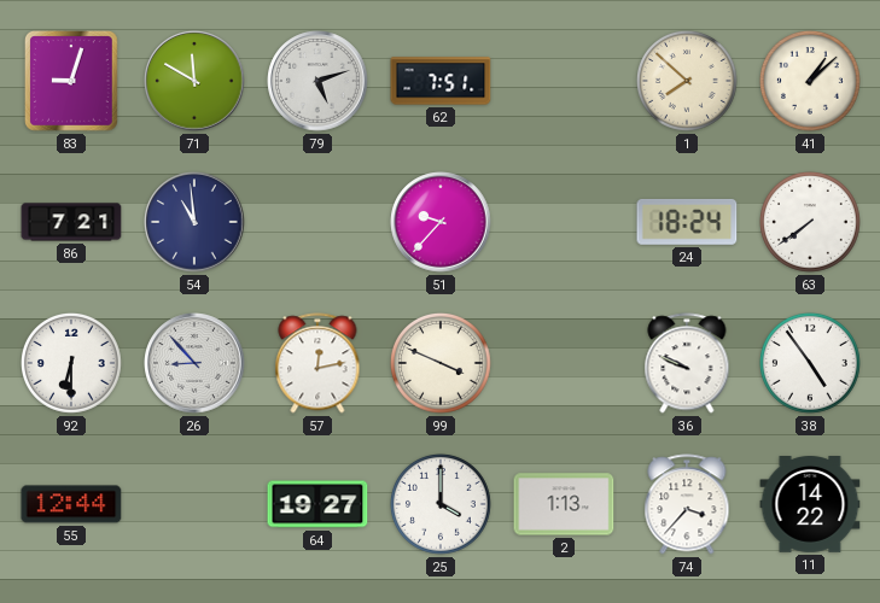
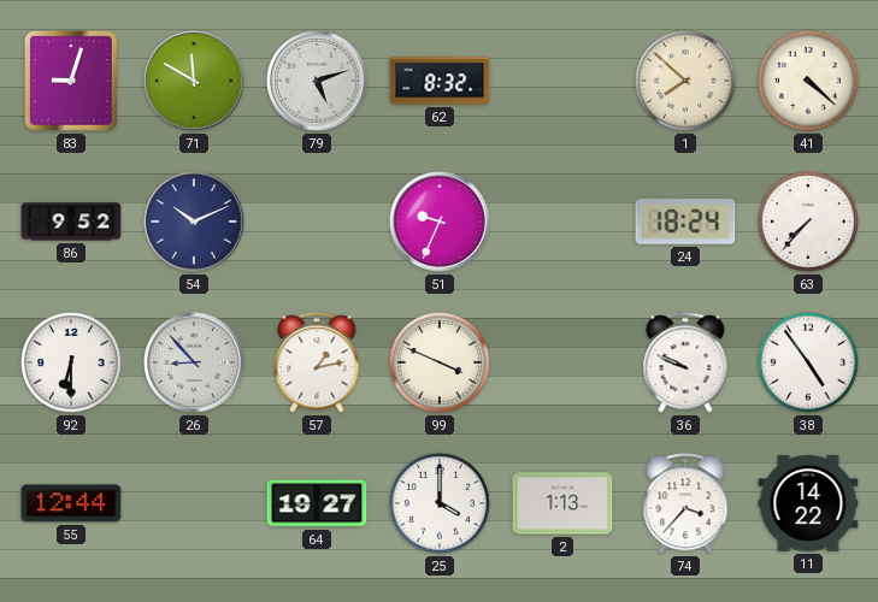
62: 7:51 -> 8:32 (440, 81)
41: 1:08 -> 4:22 (809, 82)
86: 7:21 -> 9:52 (71, 222)
54: 10:59 -> 10:11 (194, 222)
51: 9:37 -> 9:34 (440, 222)
63: 7:39 -> 7:37 (809, 223)
57: 12:13 -> 1:13 (317, 362)
